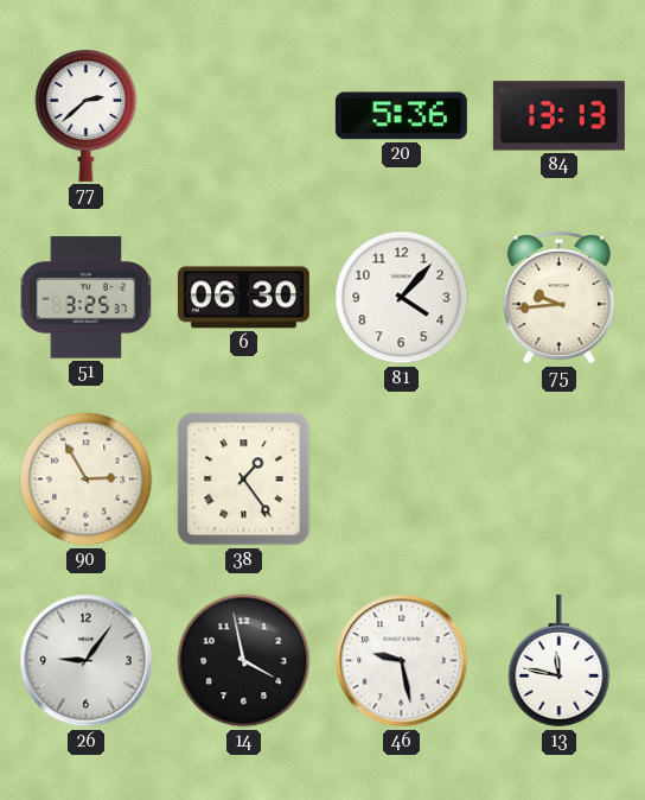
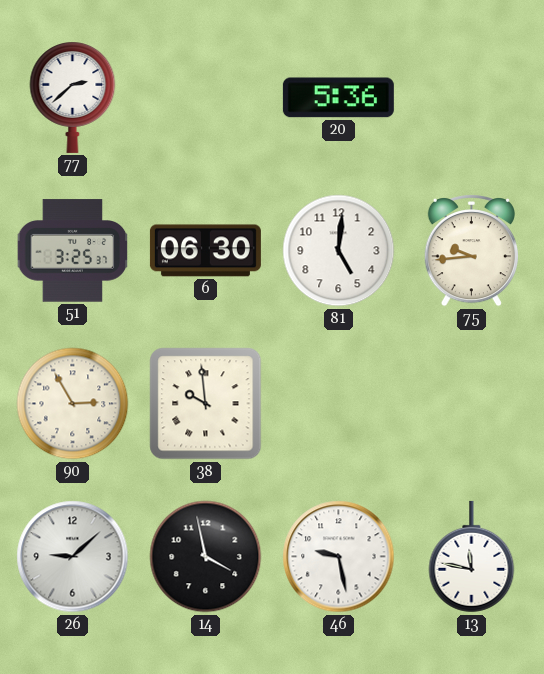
84: 13:13 -> none (558, 116)
81: 4:07 -> 5:01 (339, 251)
38: 1:24 -> 9:59 (206, 404)
26: 9:06 -> 9:08 (73, 557)
